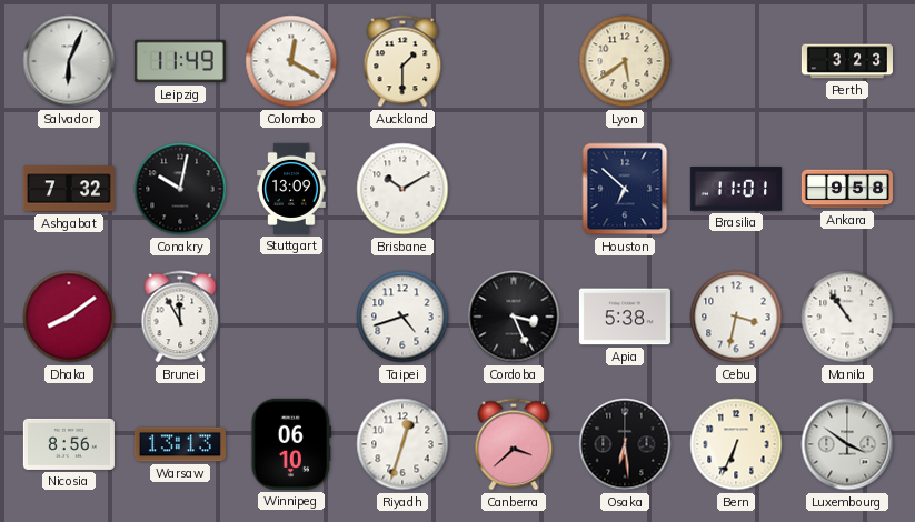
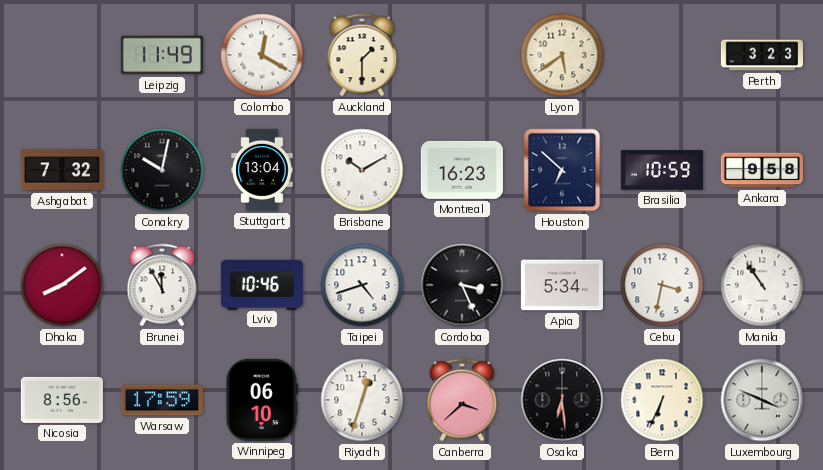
Salvador: 6:04 -> none (69, 61)
Stuttgart: 13:09 -> 13:04 (262, 170)
Montreal: none -> 16:23 (462, 170)
Brasilia: 11:01 -> 10:59 (662, 170)
Lviv: none -> 10:46 (262, 284)
Apia: 5:38 -> 5:34 (562, 285)
Warsaw: 13:13 -> 17:59 (162, 400)
Luxembourg: 3:51 -> 3:49 (762, 400)
